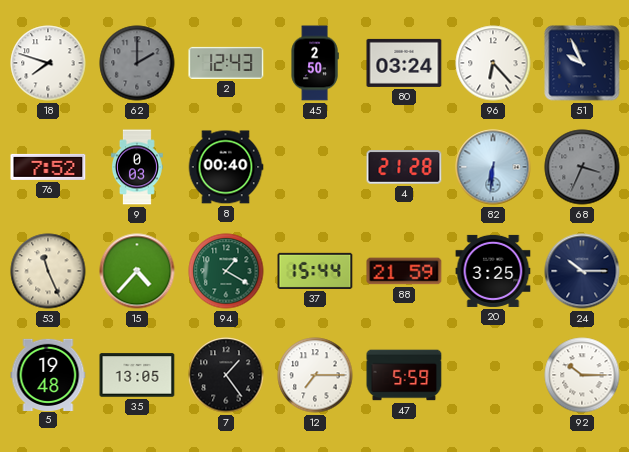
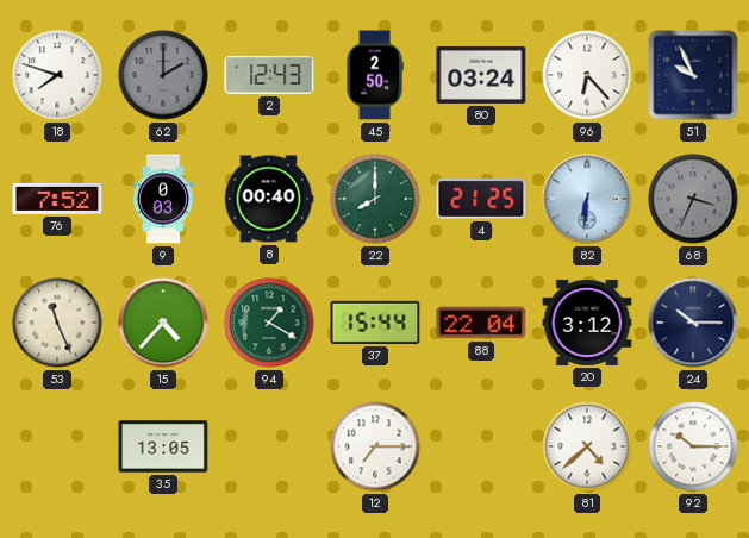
22: none -> 8:00 (375, 199)
4: 21:28 -> 21:25 (481, 199)
88: 21:59 -> 22:04 (481, 323)
20: 3:25 -> 3:12 (587, 323)
5: 19:48 -> none (48, 374)
7: 1:24 -> none (226, 375)
47: 5:59 -> none (404, 375)
81: none -> 4:38 (587, 446)
